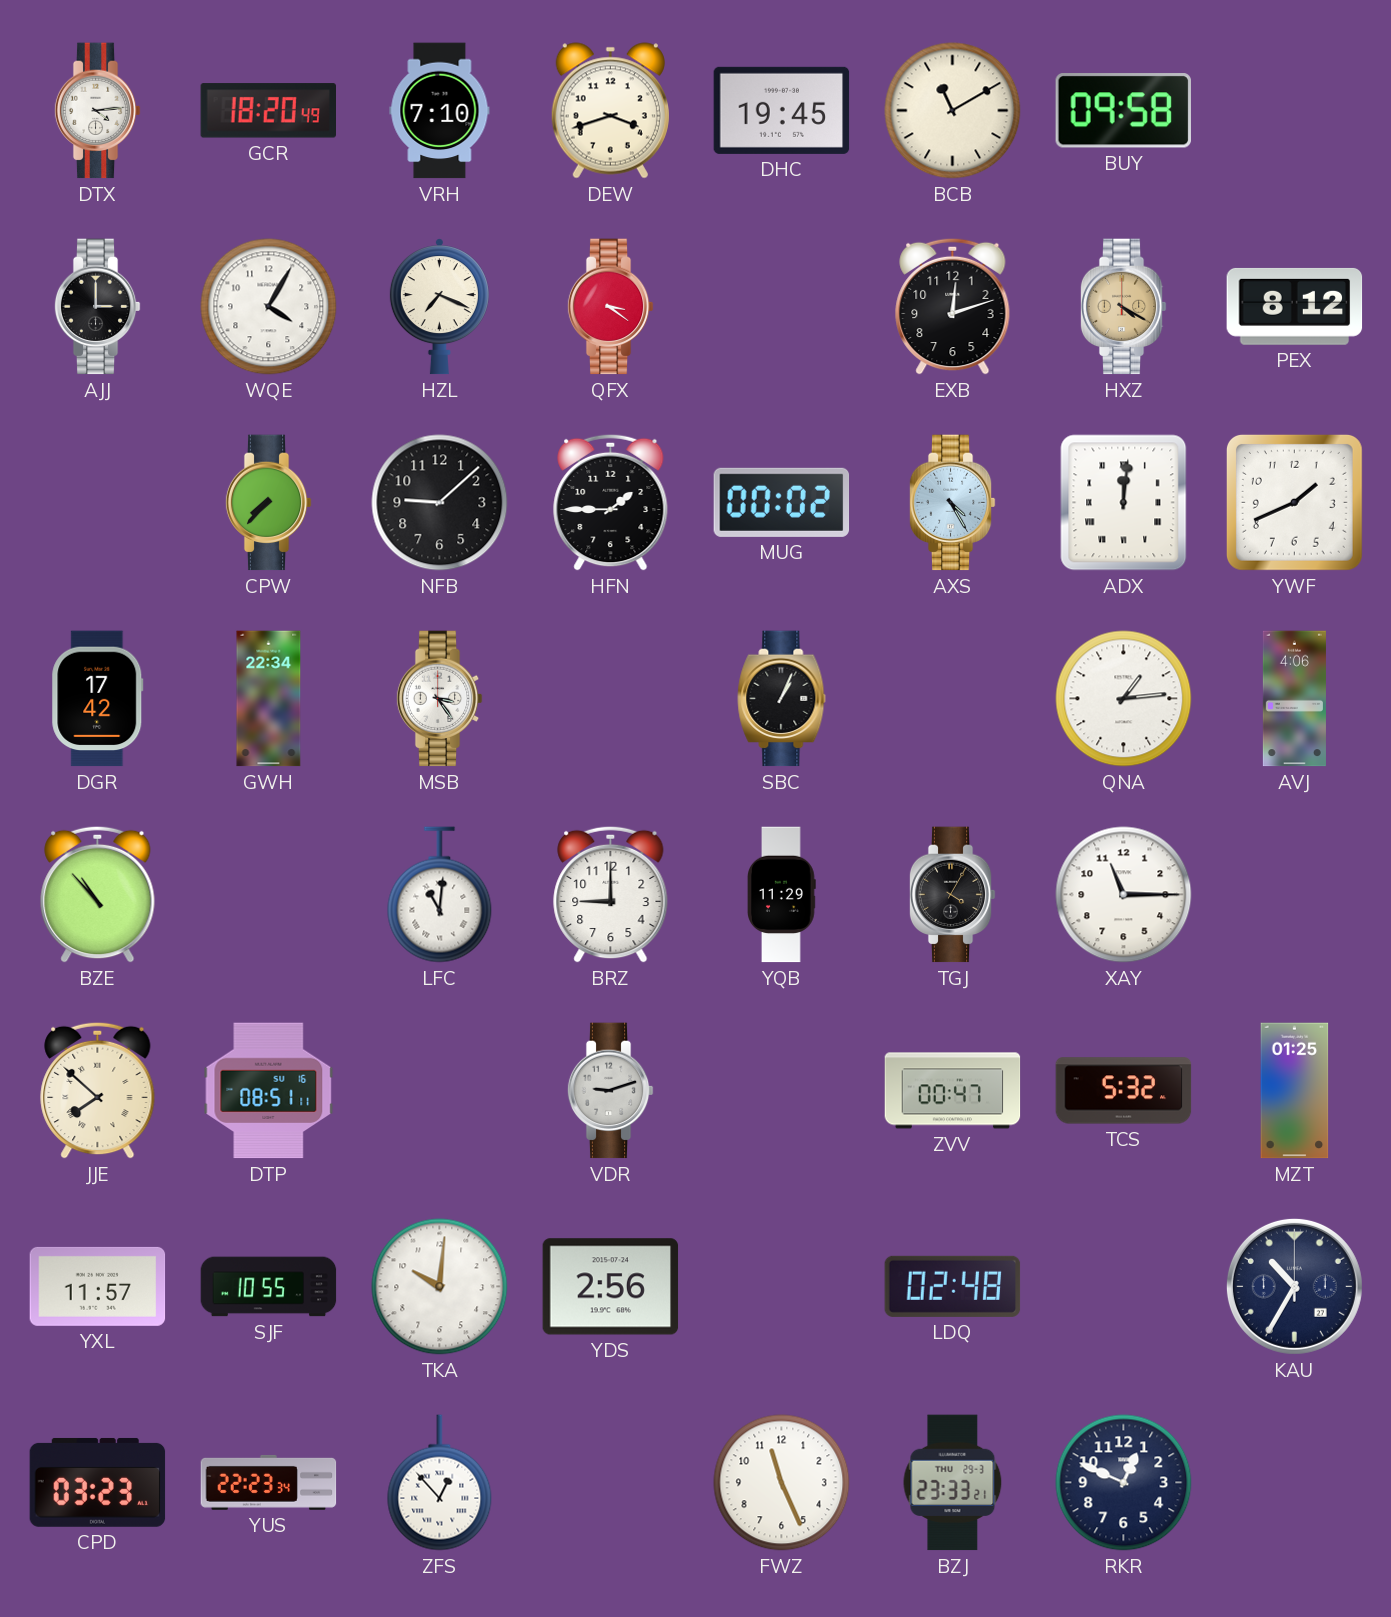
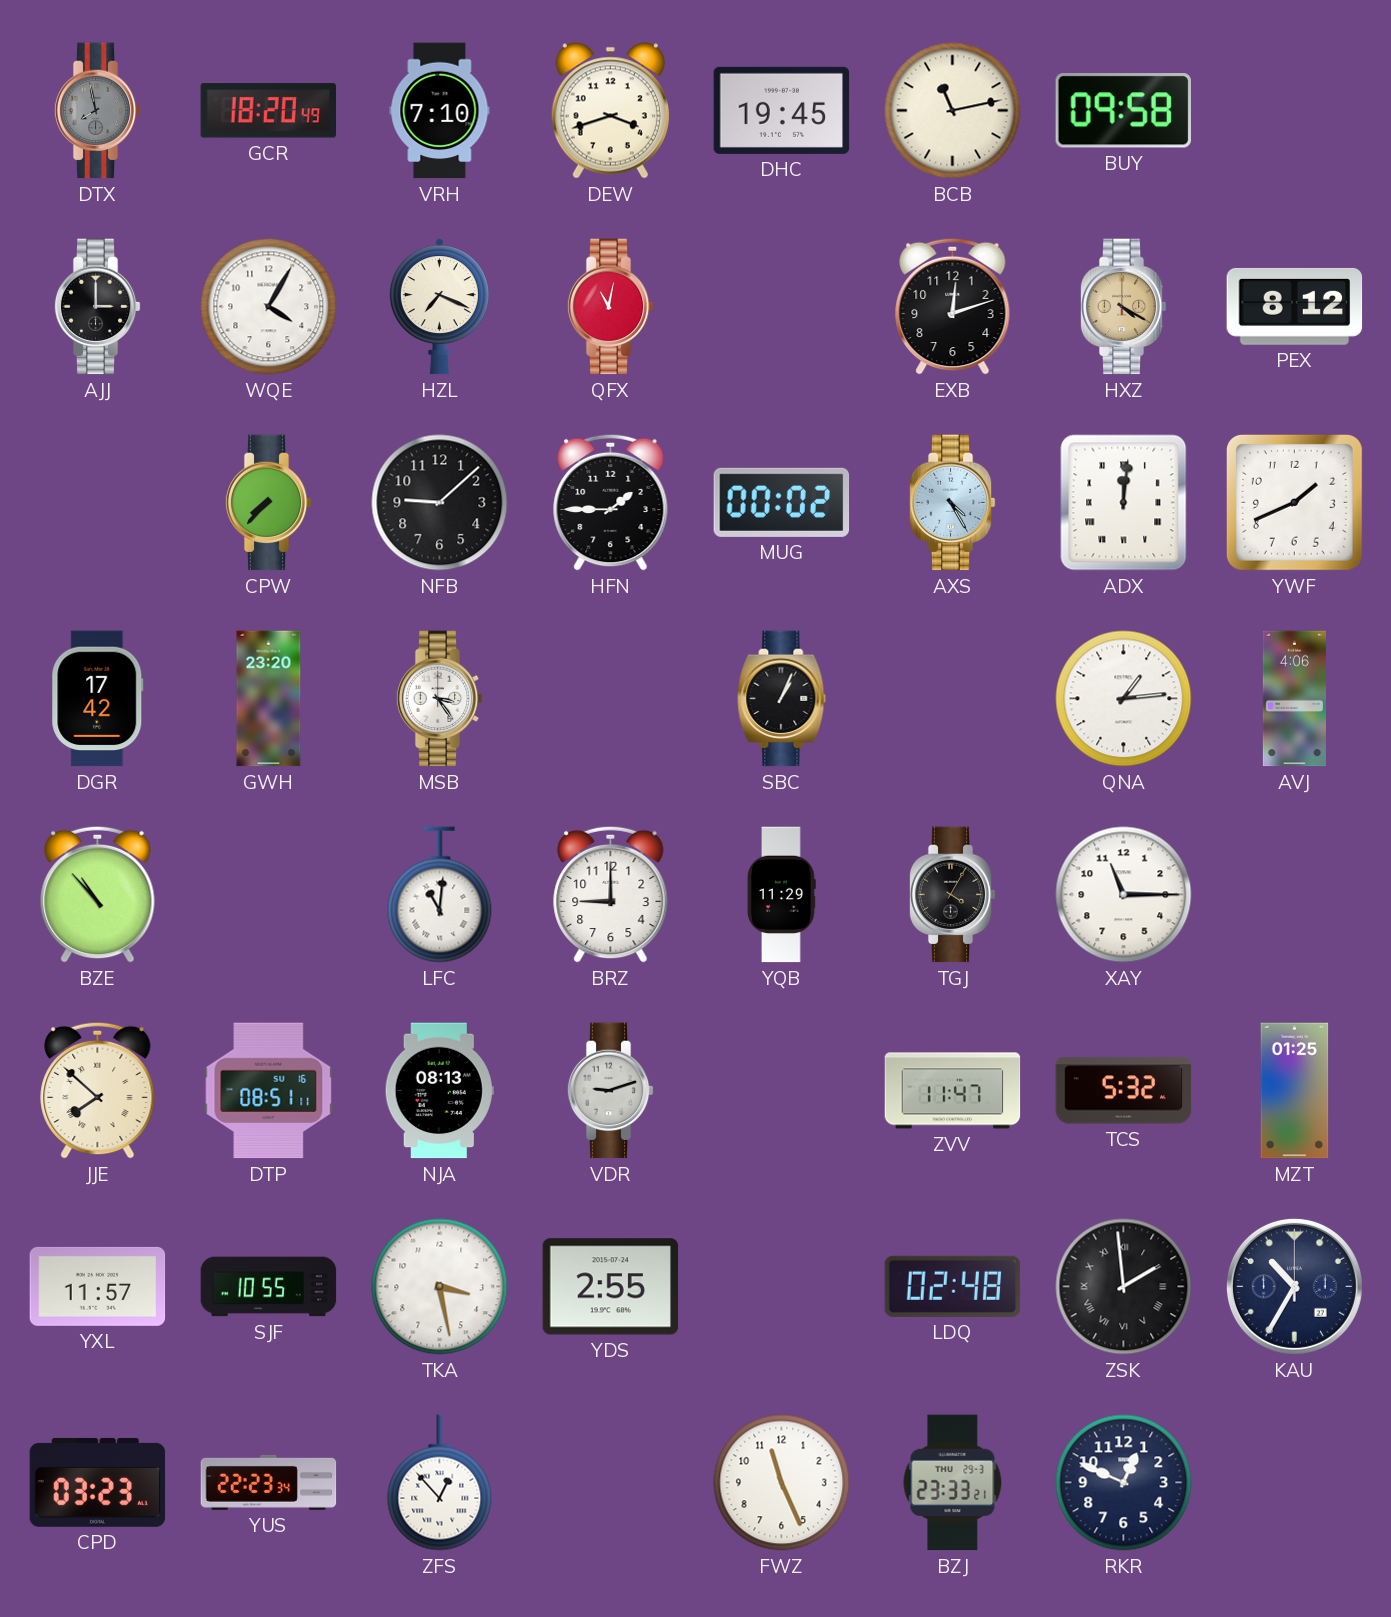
DTX: 4:14 -> 7:58 (97, 111)
DTX dial: white -> grey (97, 111)
BCB: 11:10 -> 11:13 (953, 111)
QFX: 3:21 -> 11:02 (610, 307)
GWH: 22:34 -> 23:20 (269, 699)
NJA: none -> 08:13 (439, 1091)
ZVV: 00:47 -> 11:47 (953, 1091)
TKA: 10:01 -> 3:28 (440, 1287)
YDS: 2:56 -> 2:55 (611, 1287)
ZSK: none -> 1:59 (1124, 1287)
